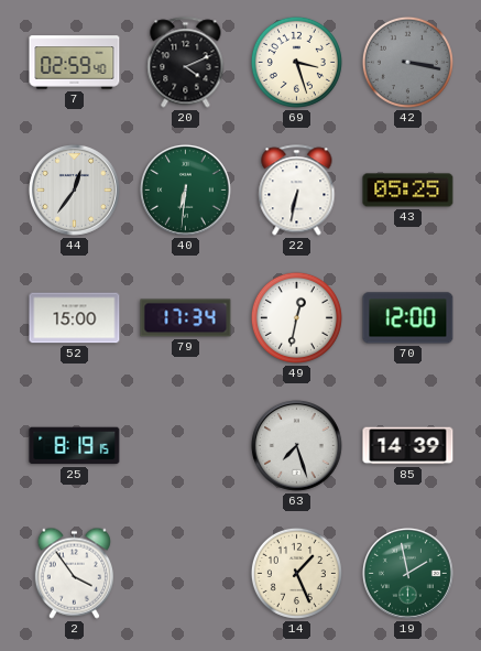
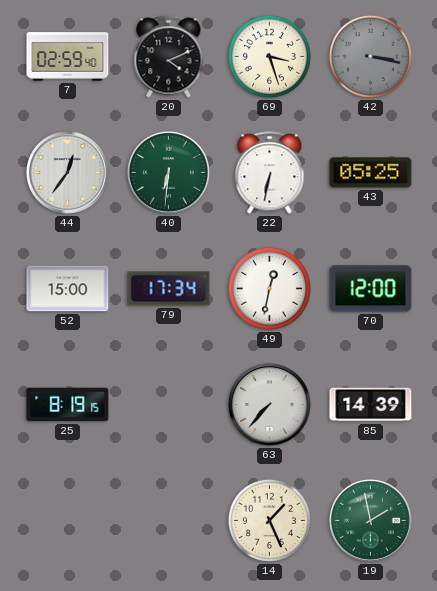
63: 7:27 -> 7:37 (269, 404)
2: 3:54 -> none (74, 573)
